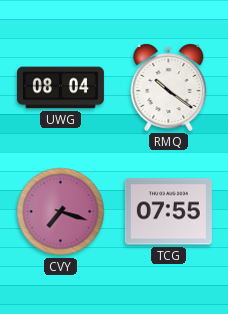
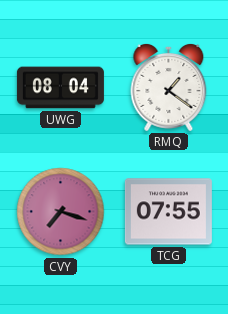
RMQ: 10:21 -> 1:21 (169, 87)
